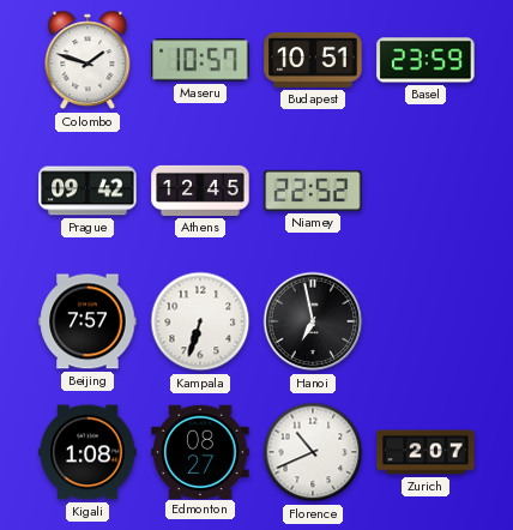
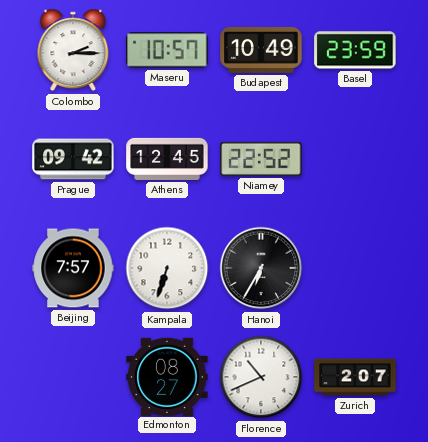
Colombo: 1:48 -> 2:15 (73, 50)
Budapest: 10:51 -> 10:49 (261, 50)
Hanoi: 6:58 -> 6:35 (261, 268)
Kigali: 1:08 -> none (87, 452)
